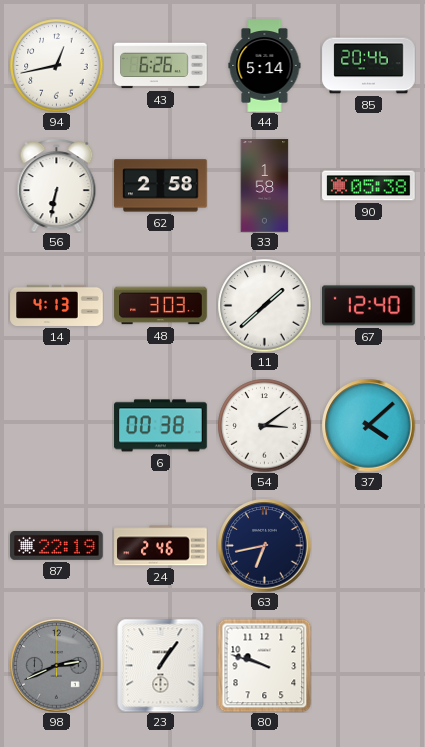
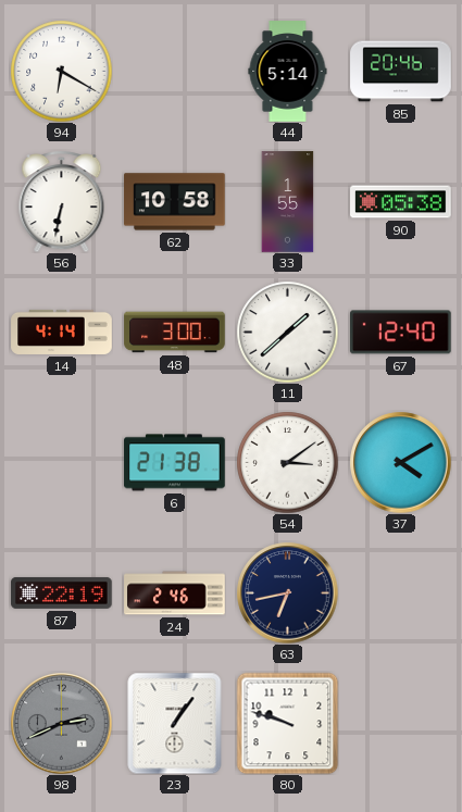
94: 12:43 -> 6:20 (61, 71)
43: 6:26 -> none (161, 66)
62: 2:58 -> 10:58 (175, 202)
33: 1:58 -> 1:55 (288, 202)
14: 4:13 -> 4:14 (62, 332)
48: 3:03 -> 3:00 (175, 333)
6: 00:38 -> 21:38 (175, 463)
37: 4:08 -> 4:10 (400, 462)
